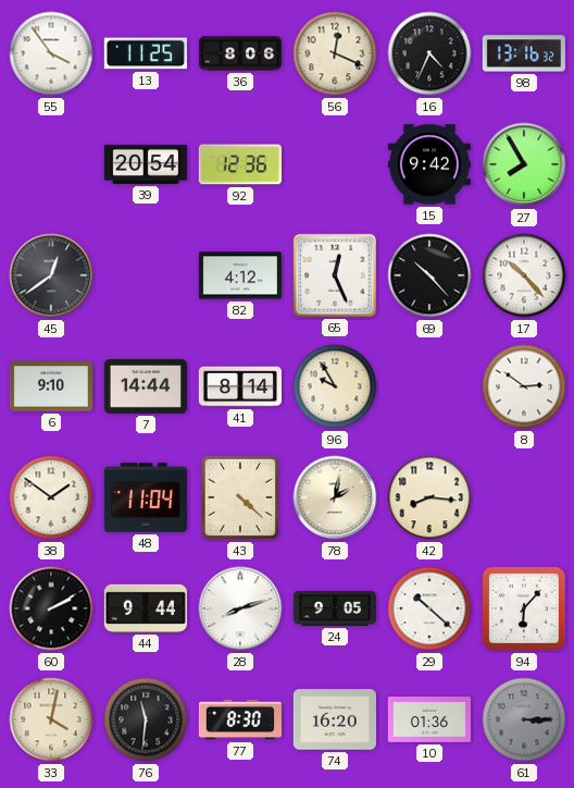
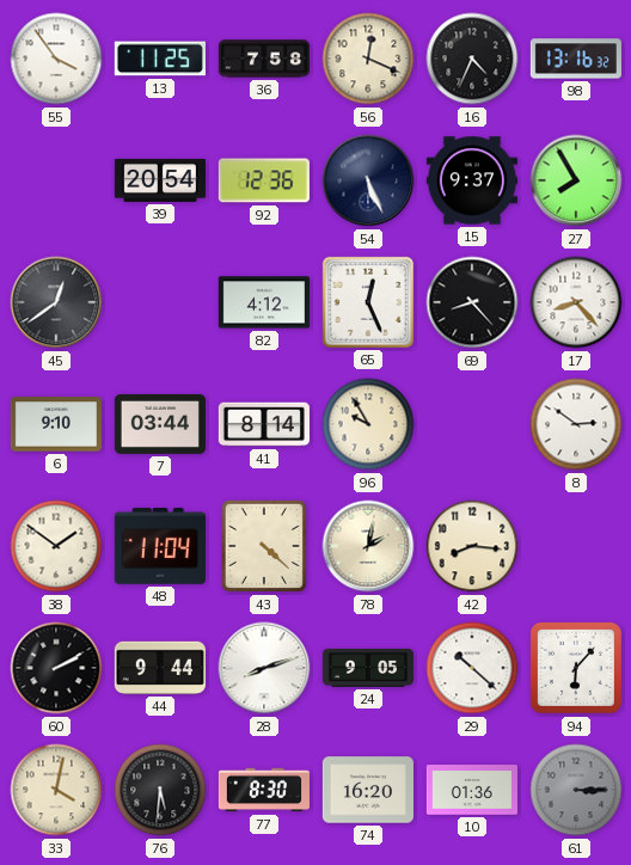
36: 8:06 -> 7:58 (264, 59)
54: none -> 5:26 (368, 180)
15: 9:42 -> 9:37 (472, 180)
69: 10:23 -> 8:23 (472, 302)
17: 10:23 -> 8:23 (576, 302)
7: 14:44 -> 03:44 (160, 425)
76: 11:31 -> 5:31 (160, 790)
